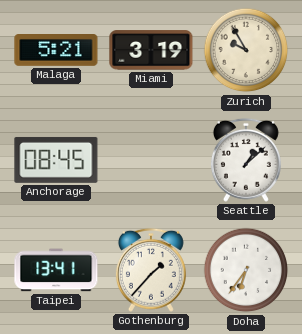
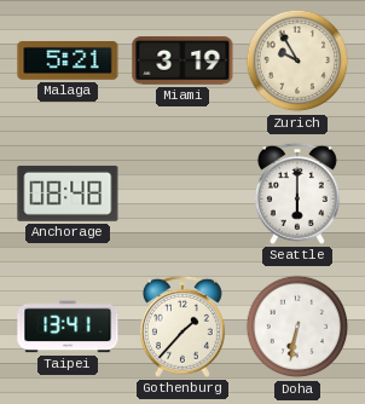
Anchorage: 08:45 -> 08:48 (68, 194)
Seattle: 1:08 -> 6:00 (297, 194)
Doha: 6:36 -> 6:32 (297, 327)
